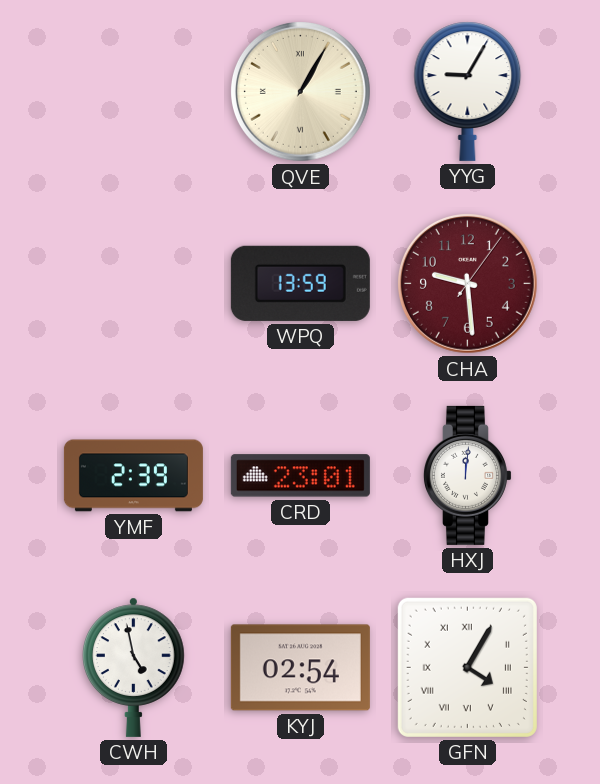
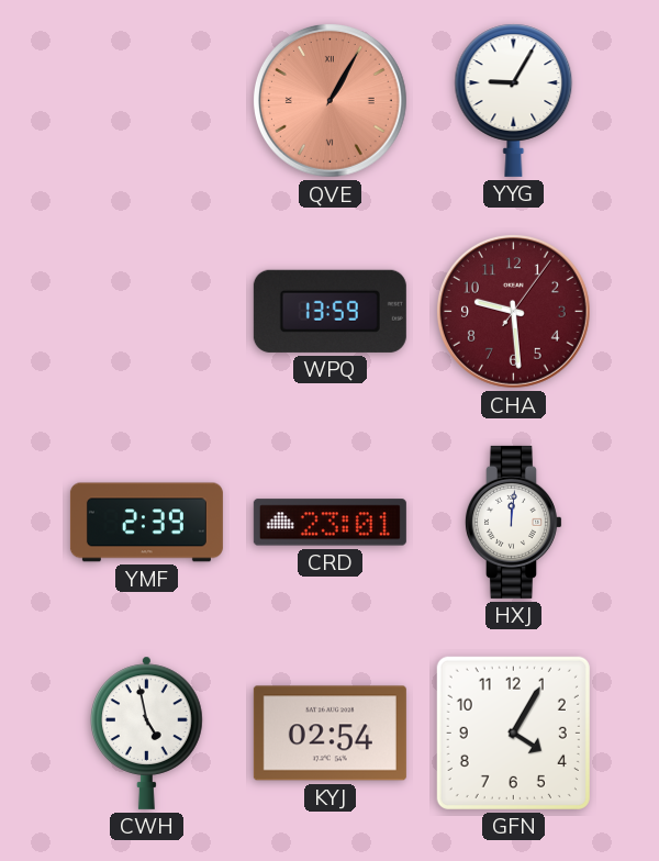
QVE dial: cream -> salmon (329, 100)
GFN numerals: Roman -> Arabic (513, 733)
